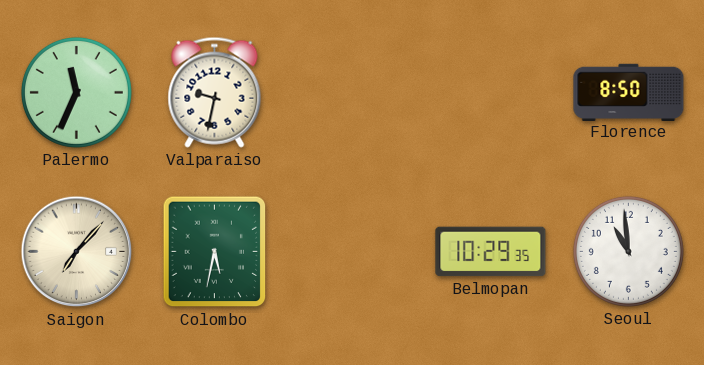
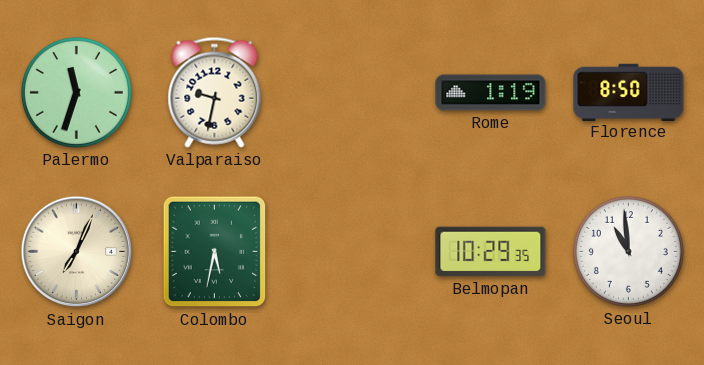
Palermo: 11:34 -> 11:33 (76, 92)
Rome: none -> 1:19 (491, 93)
Saigon: 7:07 -> 7:04 (77, 252)
